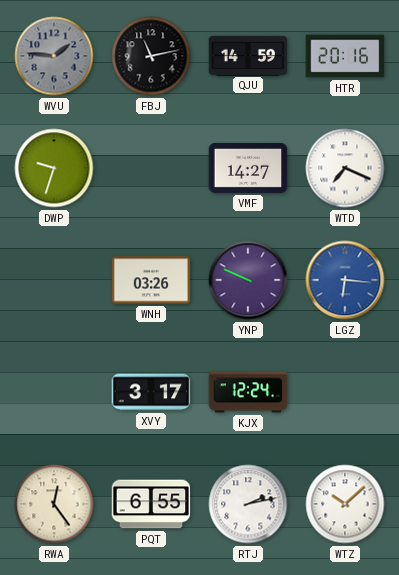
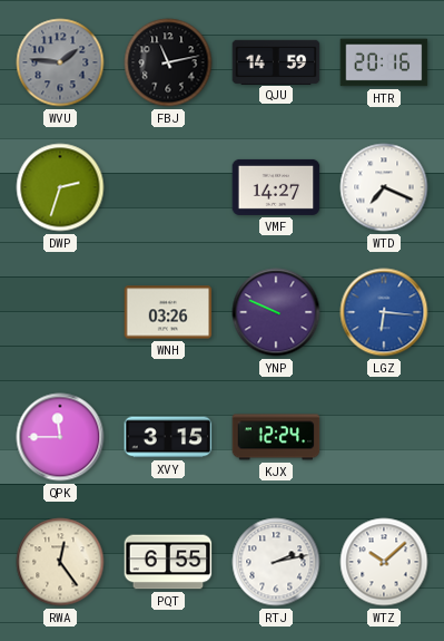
DWP: 9:33 -> 2:33 (60, 187)
QPK: none -> 11:45 (60, 437)
XVY: 3:17 -> 3:15 (168, 437)
